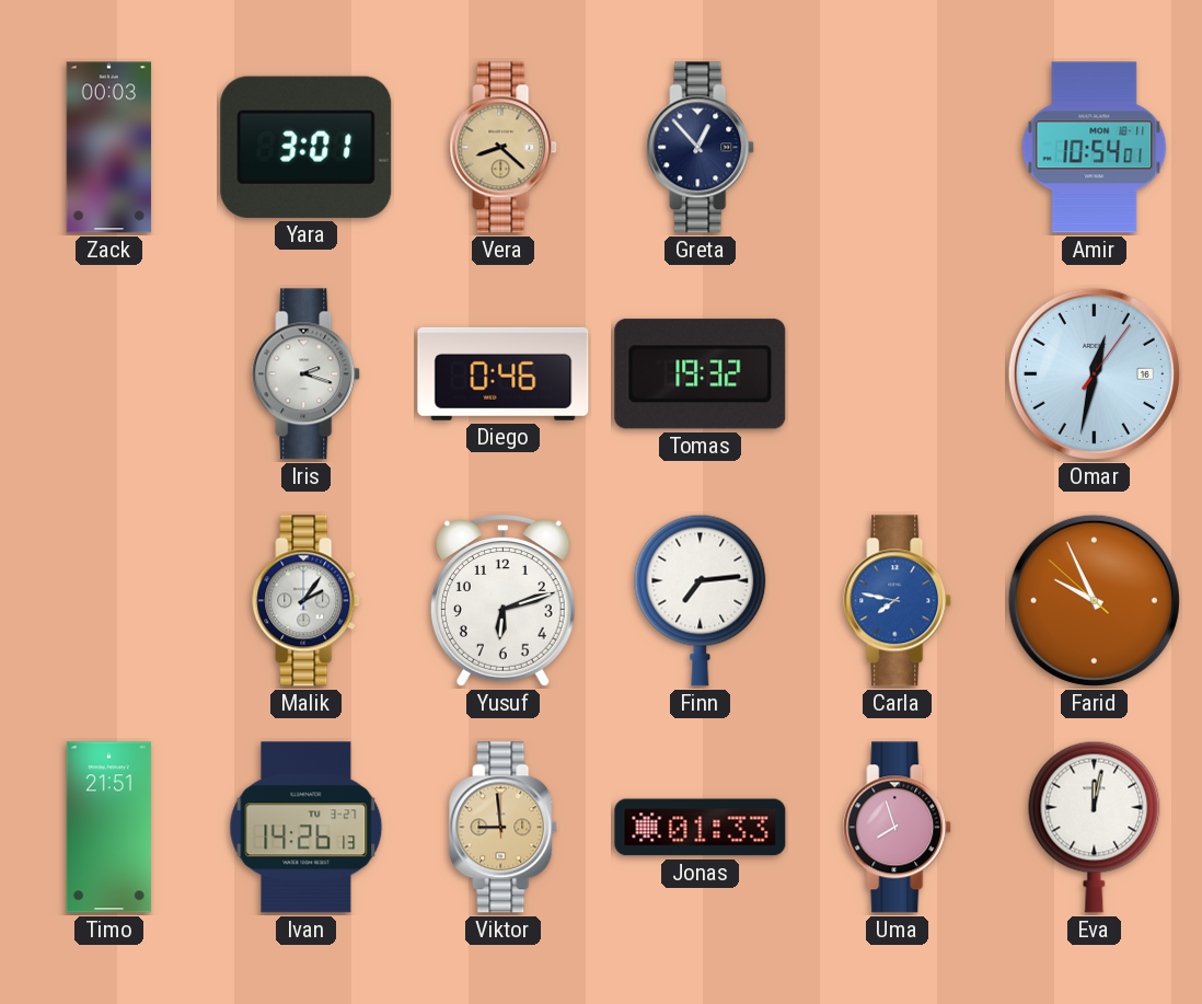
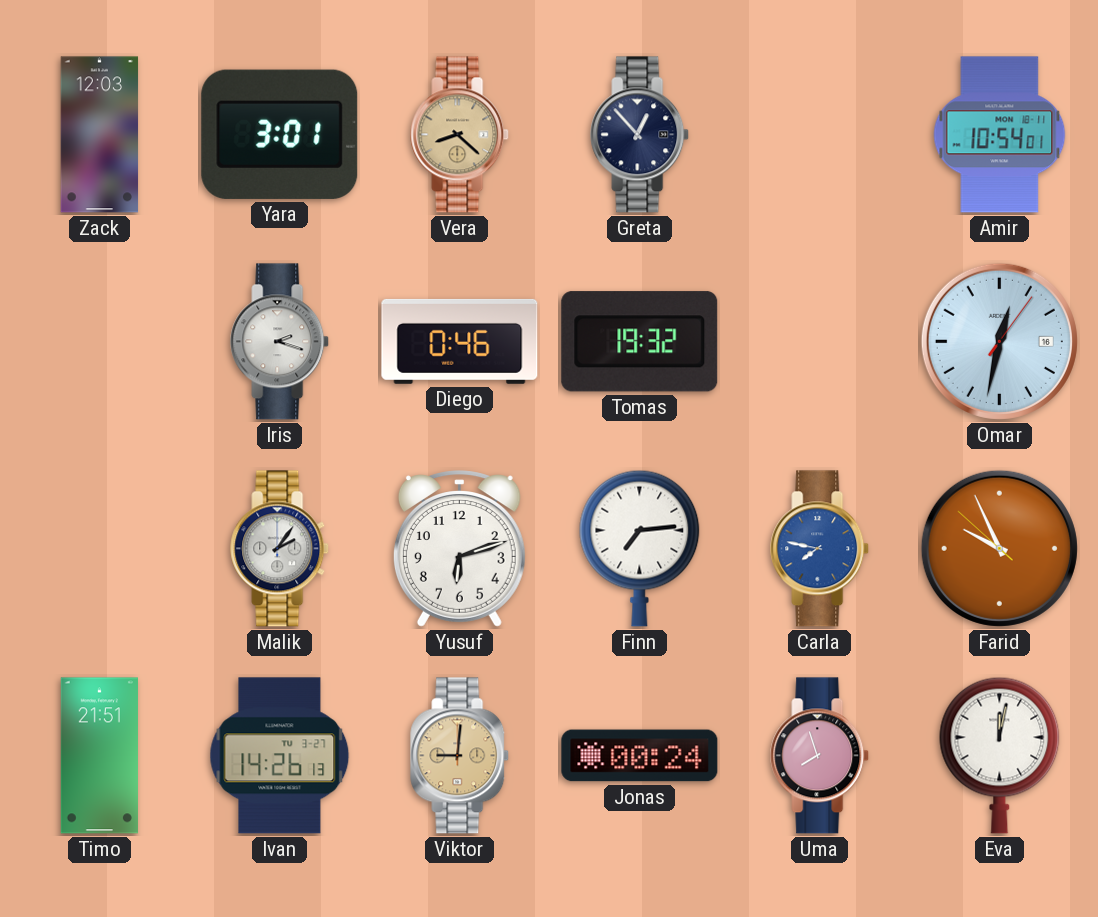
Zack: 00:03 -> 12:03 (100, 135)
Viktor: 8:59 -> 9:01 (460, 756)
Jonas: 01:33 -> 00:24 (640, 756)
